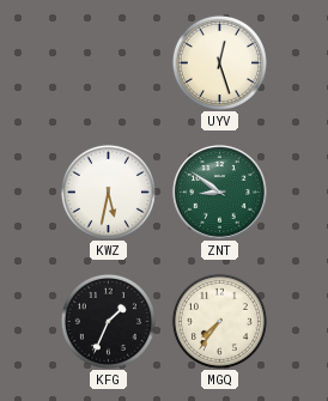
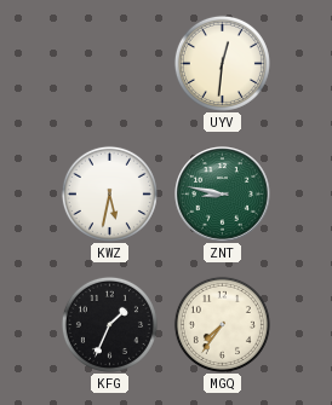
UYV: 12:27 -> 12:31 (222, 63)
ZNT: 8:51 -> 8:47 (223, 195)
